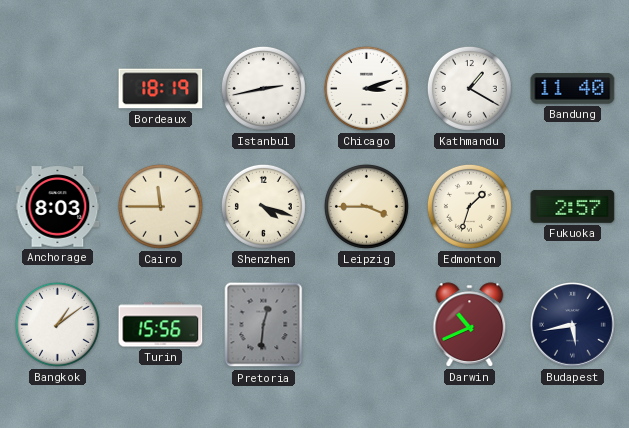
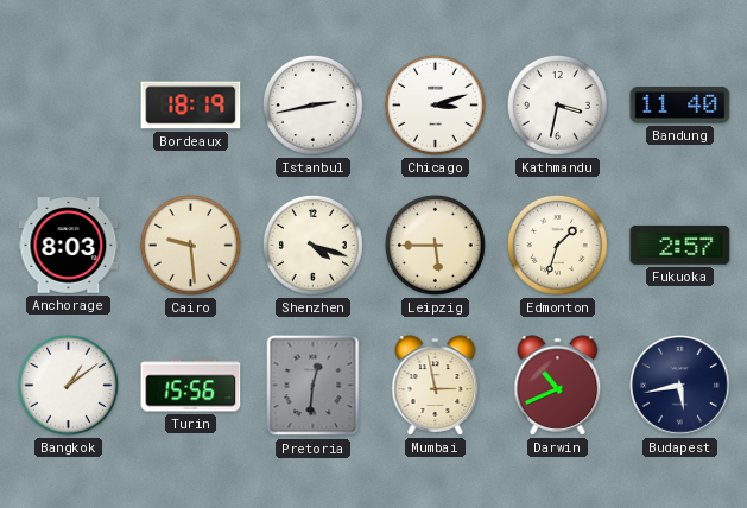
Kathmandu: 1:20 -> 3:32 (557, 104)
Cairo: 11:45 -> 9:29 (190, 245)
Leipzig: 3:45 -> 5:45 (435, 245)
Mumbai: none -> 2:58 (436, 386)
